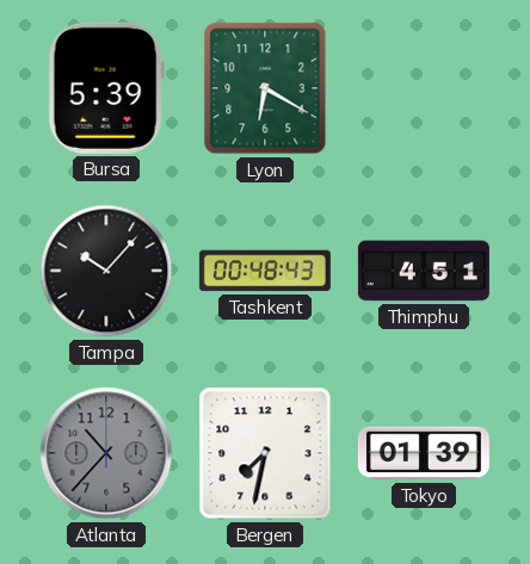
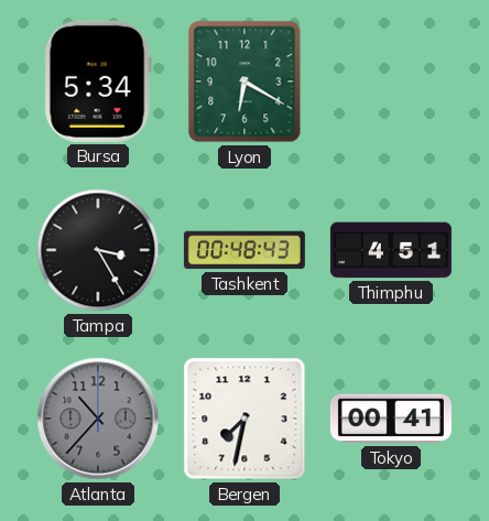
Bursa: 5:39 -> 5:34 (98, 82)
Tampa: 10:07 -> 3:25 (98, 250)
Tokyo: 01:39 -> 00:41 (391, 419)
